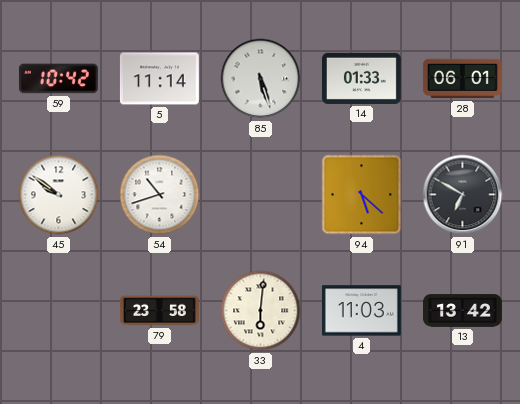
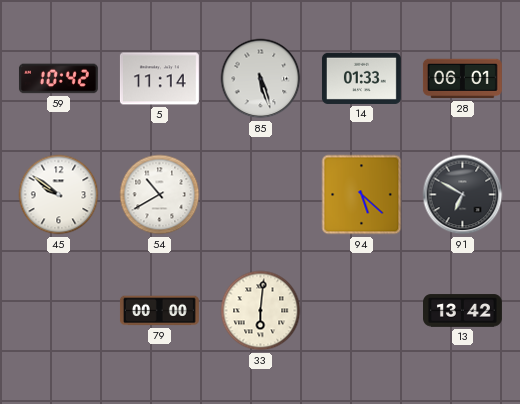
54: 10:42 -> 10:40 (160, 195)
79: 23:58 -> 00:00 (159, 311)
4: 11:03 -> none (361, 311)
